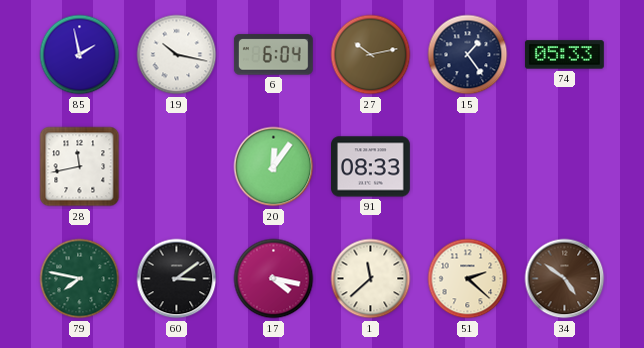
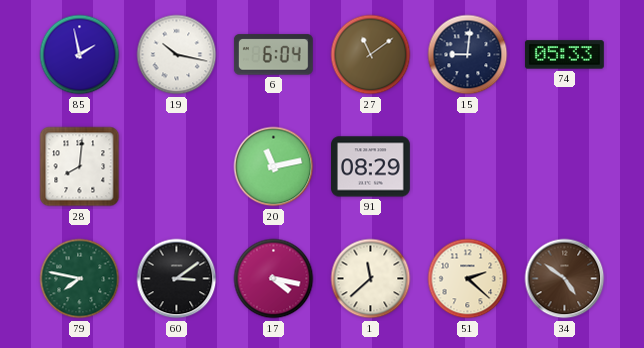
27: 10:13 -> 11:09 (371, 55)
15: 1:24 -> 9:01 (468, 55)
28: 11:43 -> 8:01 (80, 167)
20: 12:06 -> 11:13 (274, 167)
91: 08:33 -> 08:29 (371, 167)
